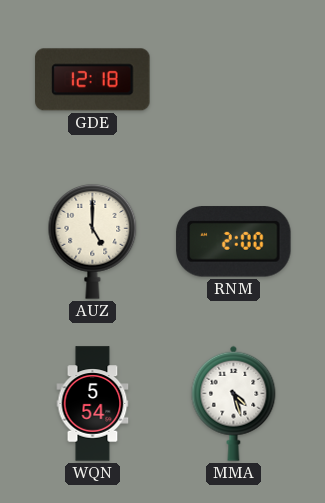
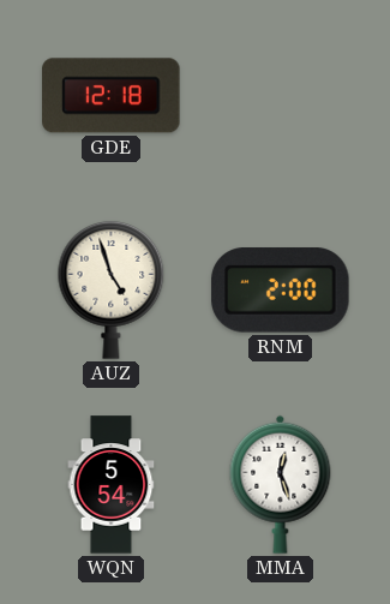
AUZ: 5:00 -> 4:57 (112, 289)
MMA: 4:27 -> 12:27 (281, 484)
